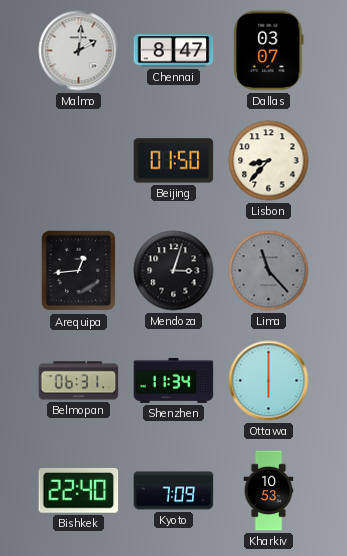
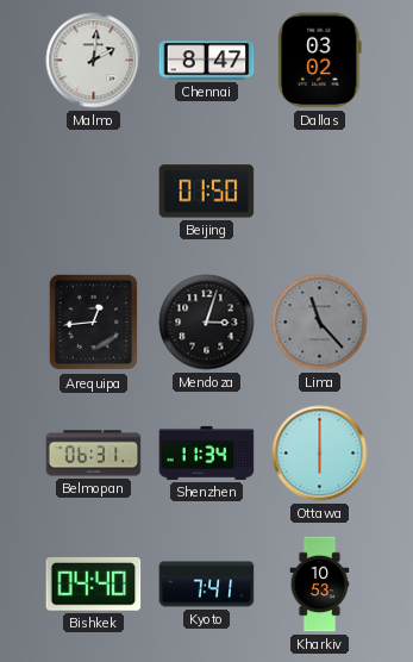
Dallas: 03:07 -> 03:02 (320, 61)
Lisbon: 8:37 -> none (269, 161)
Bishkek: 22:40 -> 04:40 (94, 583)
Kyoto: 7:09 -> 7:41 (207, 585)
